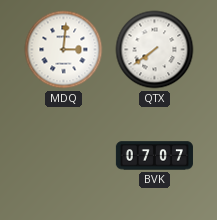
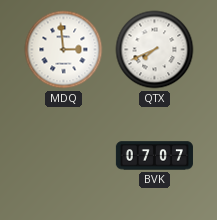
MDQ: 3:01 -> 2:59 (64, 50)
QTX: 7:39 -> 7:41 (155, 50)
